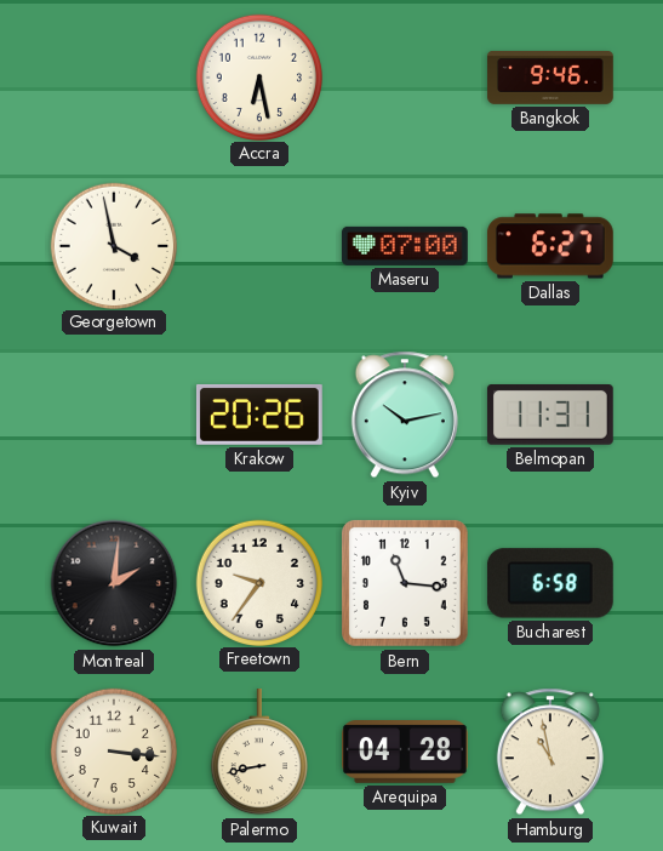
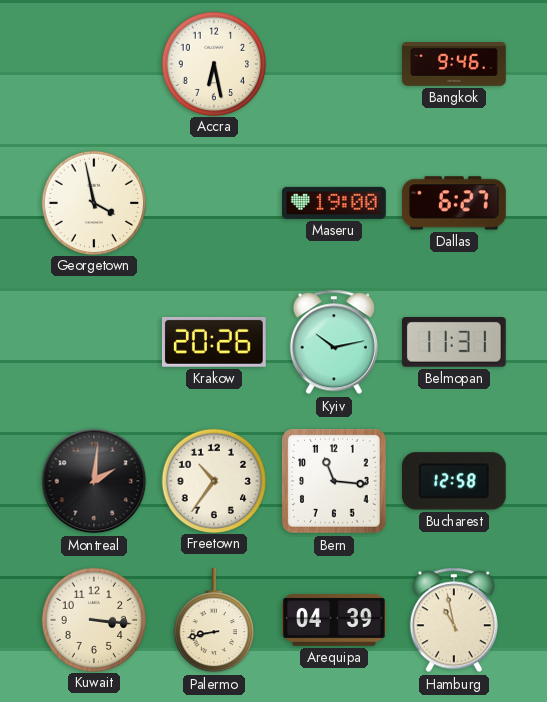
Maseru: 07:00 -> 19:00 (334, 203)
Freetown: 9:36 -> 10:36 (213, 480)
Bucharest: 6:58 -> 12:58 (454, 481)
Arequipa: 04:28 -> 04:39 (335, 621)
